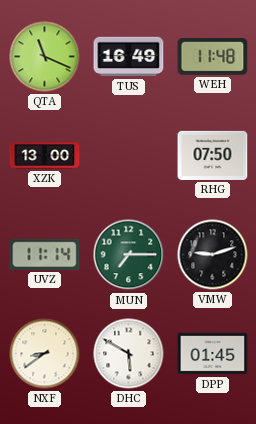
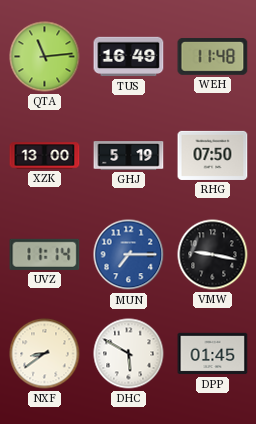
QTA: 11:19 -> 11:14 (45, 57)
GHJ: none -> 5:19 (129, 156)
MUN dial: green -> blue (129, 255)
VMW: 9:12 -> 9:17 (213, 255)
